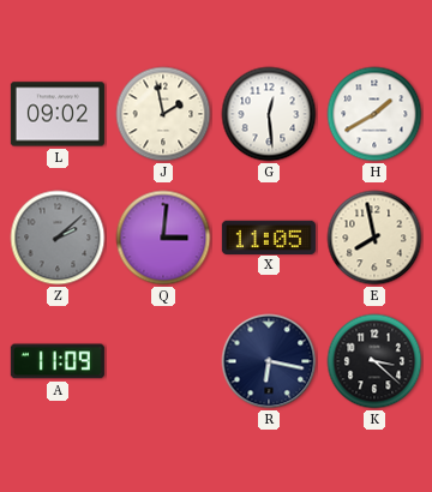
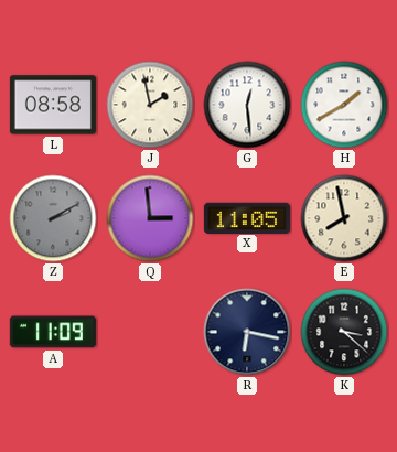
L: 09:02 -> 08:58 (53, 105)
Z: 2:08 -> 2:10 (53, 218)
Q: 3:01 -> 2:59 (150, 218)
